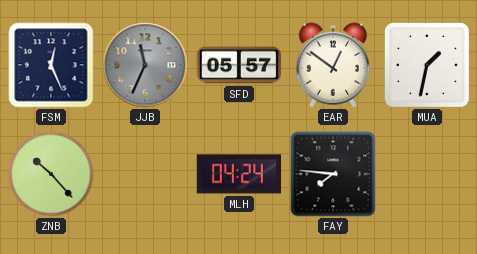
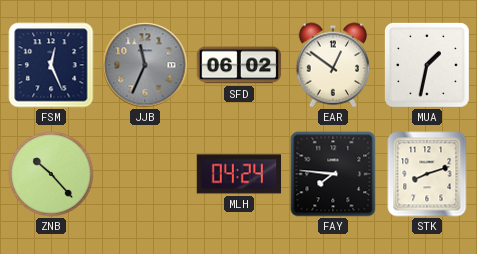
SFD: 05:57 -> 06:02 (239, 65)
STK: none -> 8:12 (427, 174)
